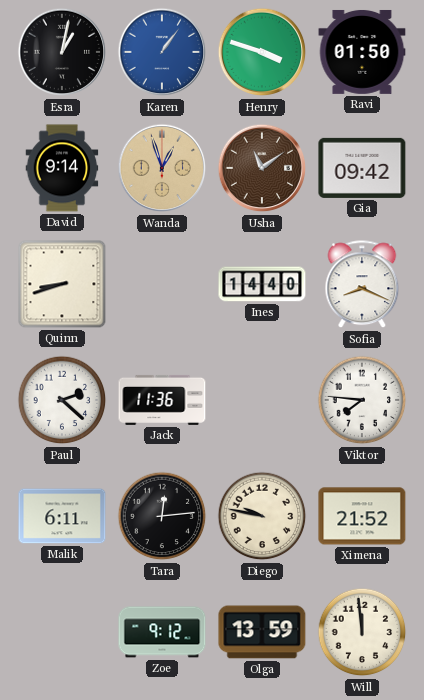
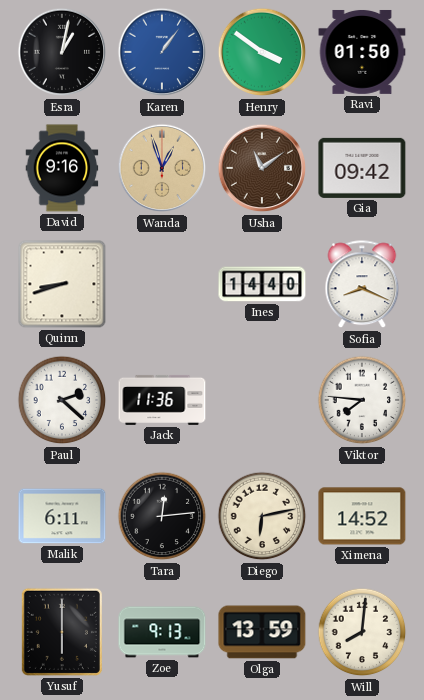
Henry: 3:48 -> 3:51 (262, 52)
David: 9:14 -> 9:16 (62, 168)
Diego: 9:47 -> 6:13 (262, 516)
Ximena: 21:52 -> 14:52 (362, 516)
Yusuf: none -> 6:00 (62, 632)
Zoe: 9:12 -> 9:13 (162, 632)
Will: 11:59 -> 8:01 (362, 632)
